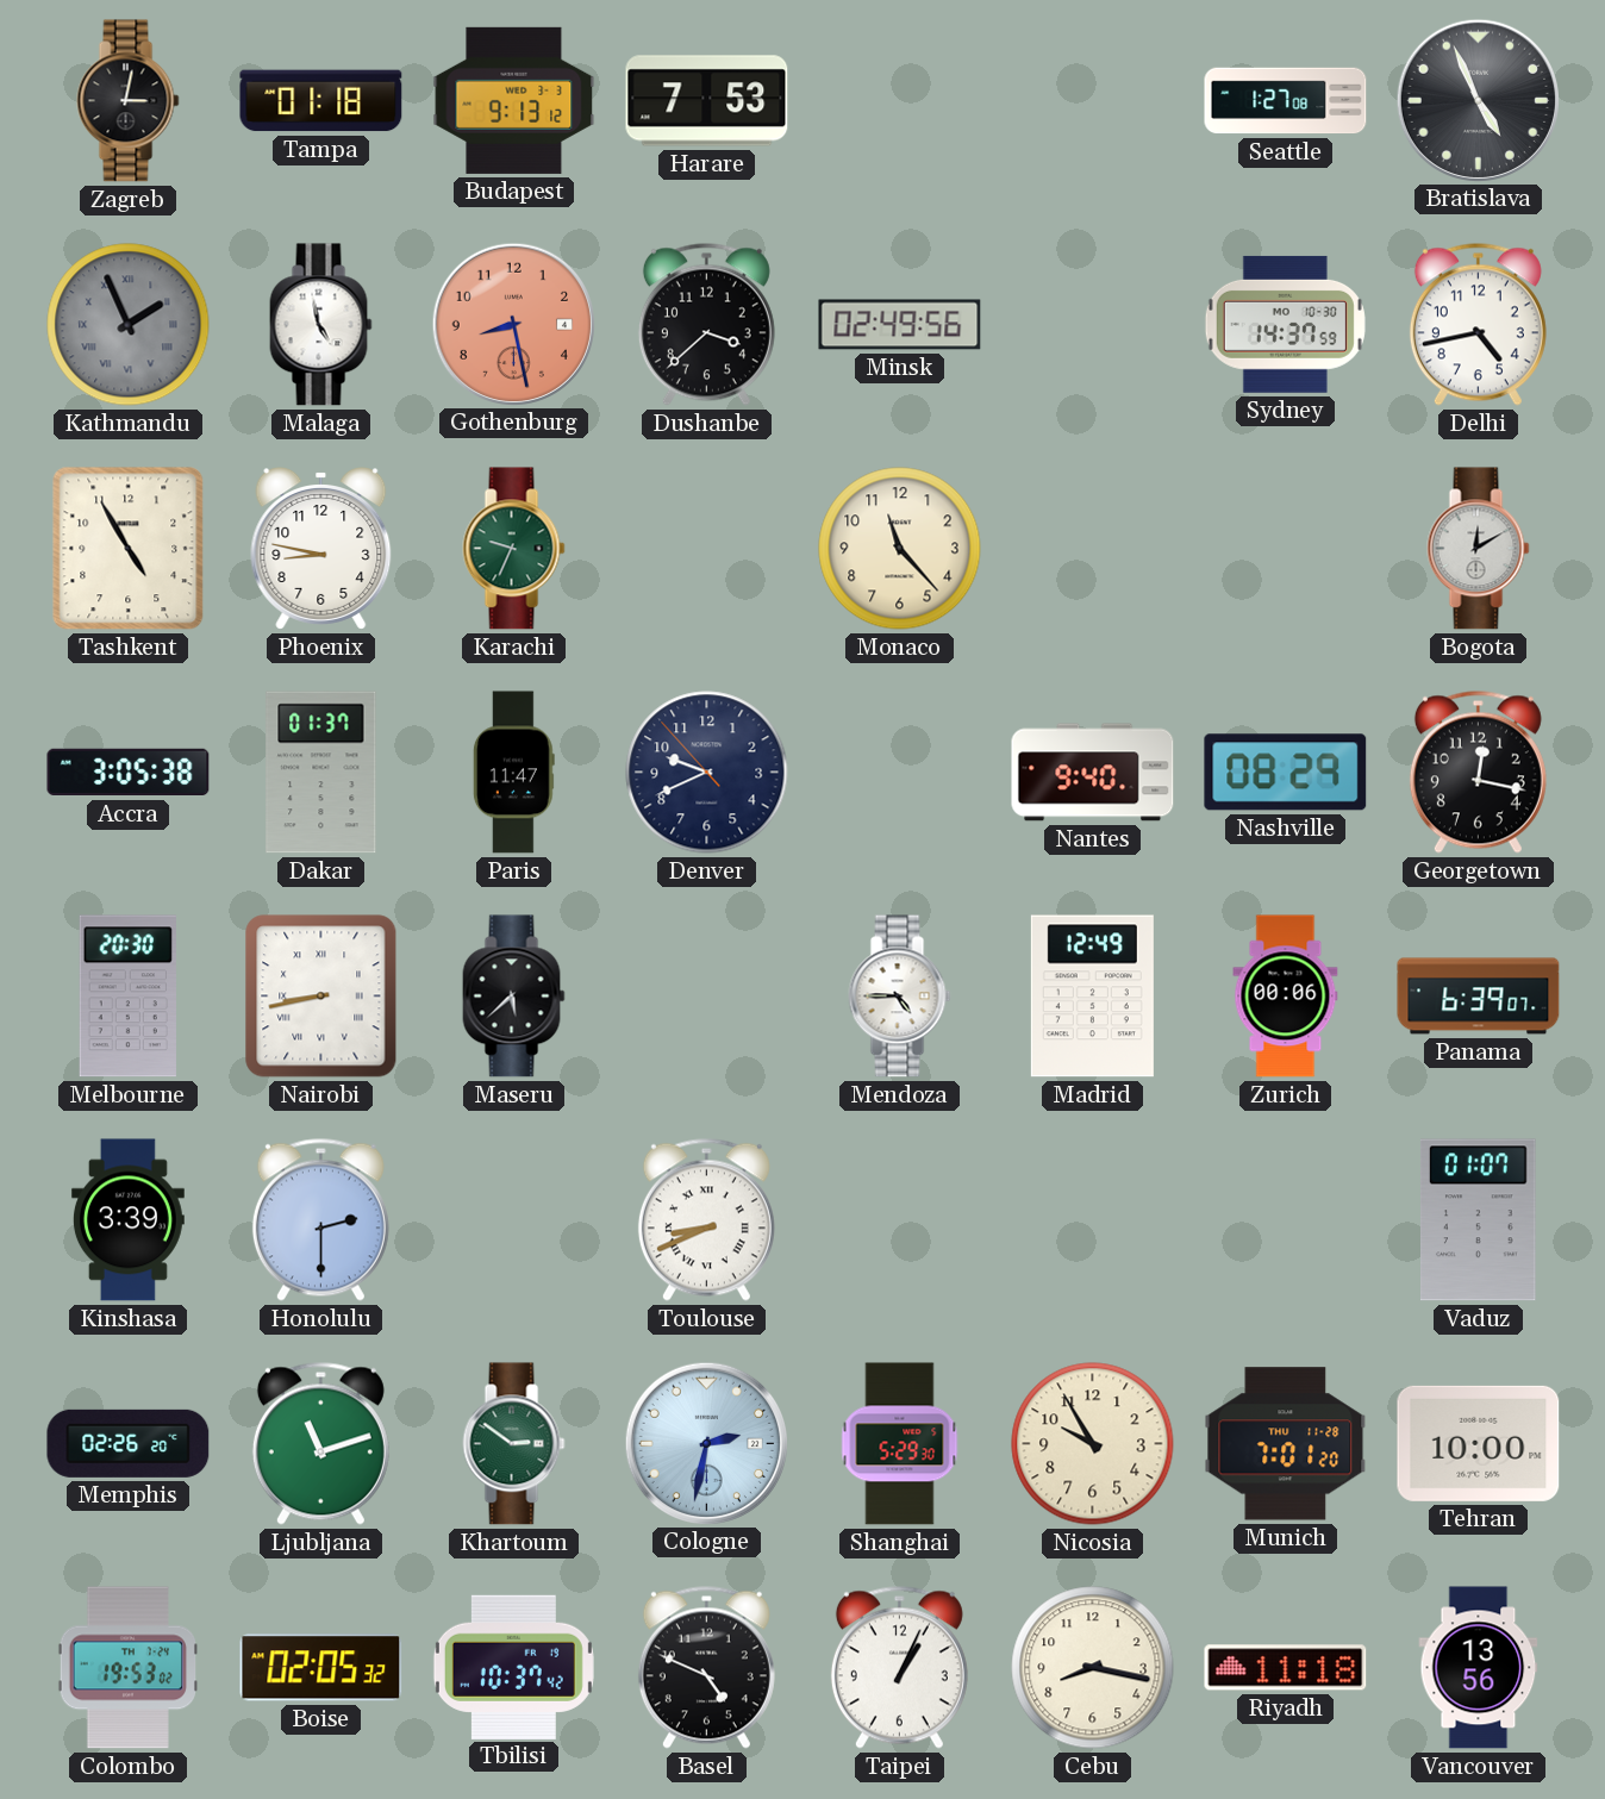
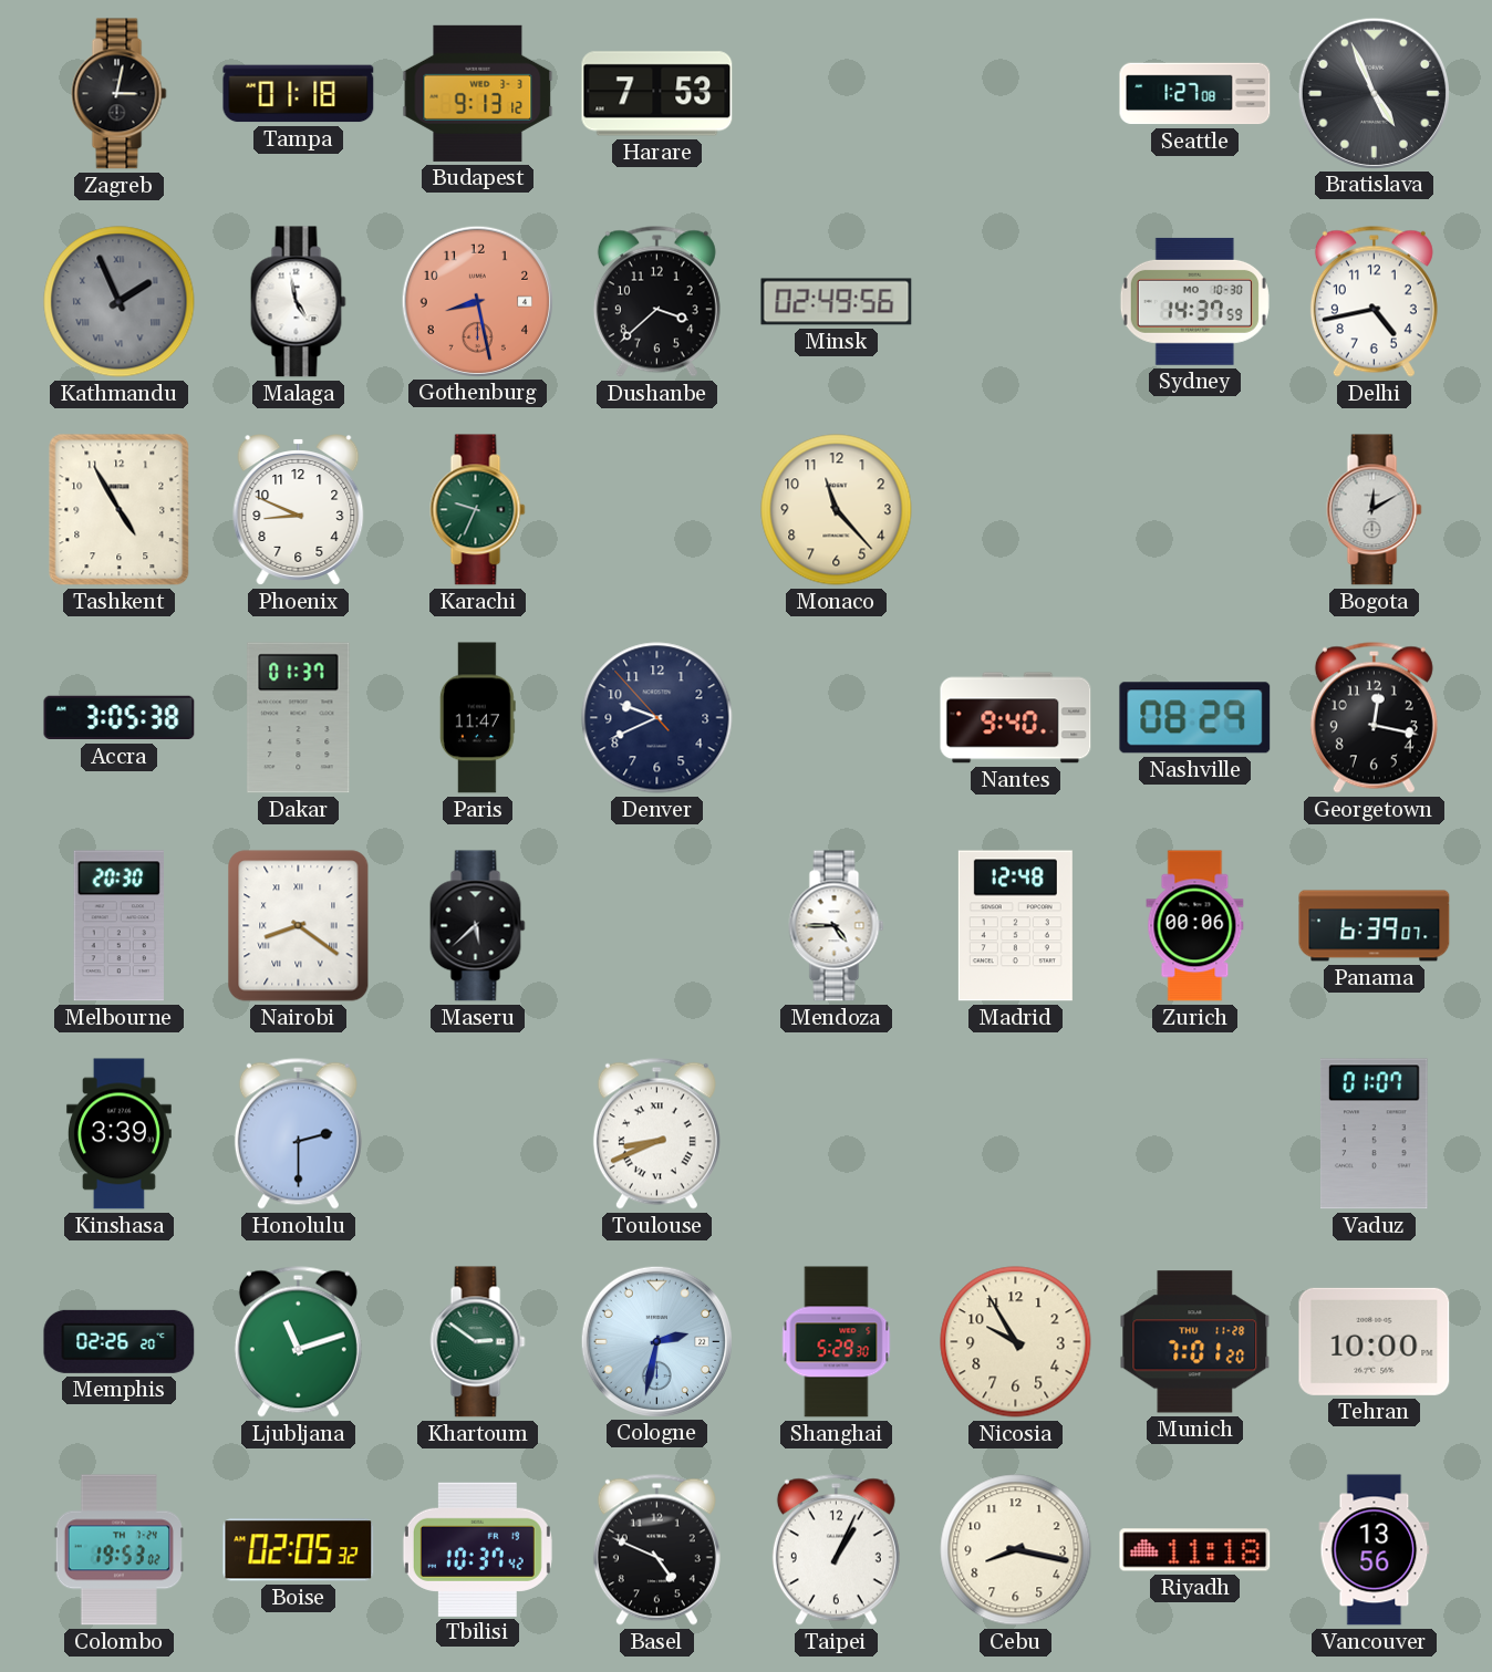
Phoenix: 8:47 -> 8:49 (299, 510)
Nairobi: 8:43 -> 8:21 (299, 926)
Madrid: 12:49 -> 12:48 (1015, 926)
